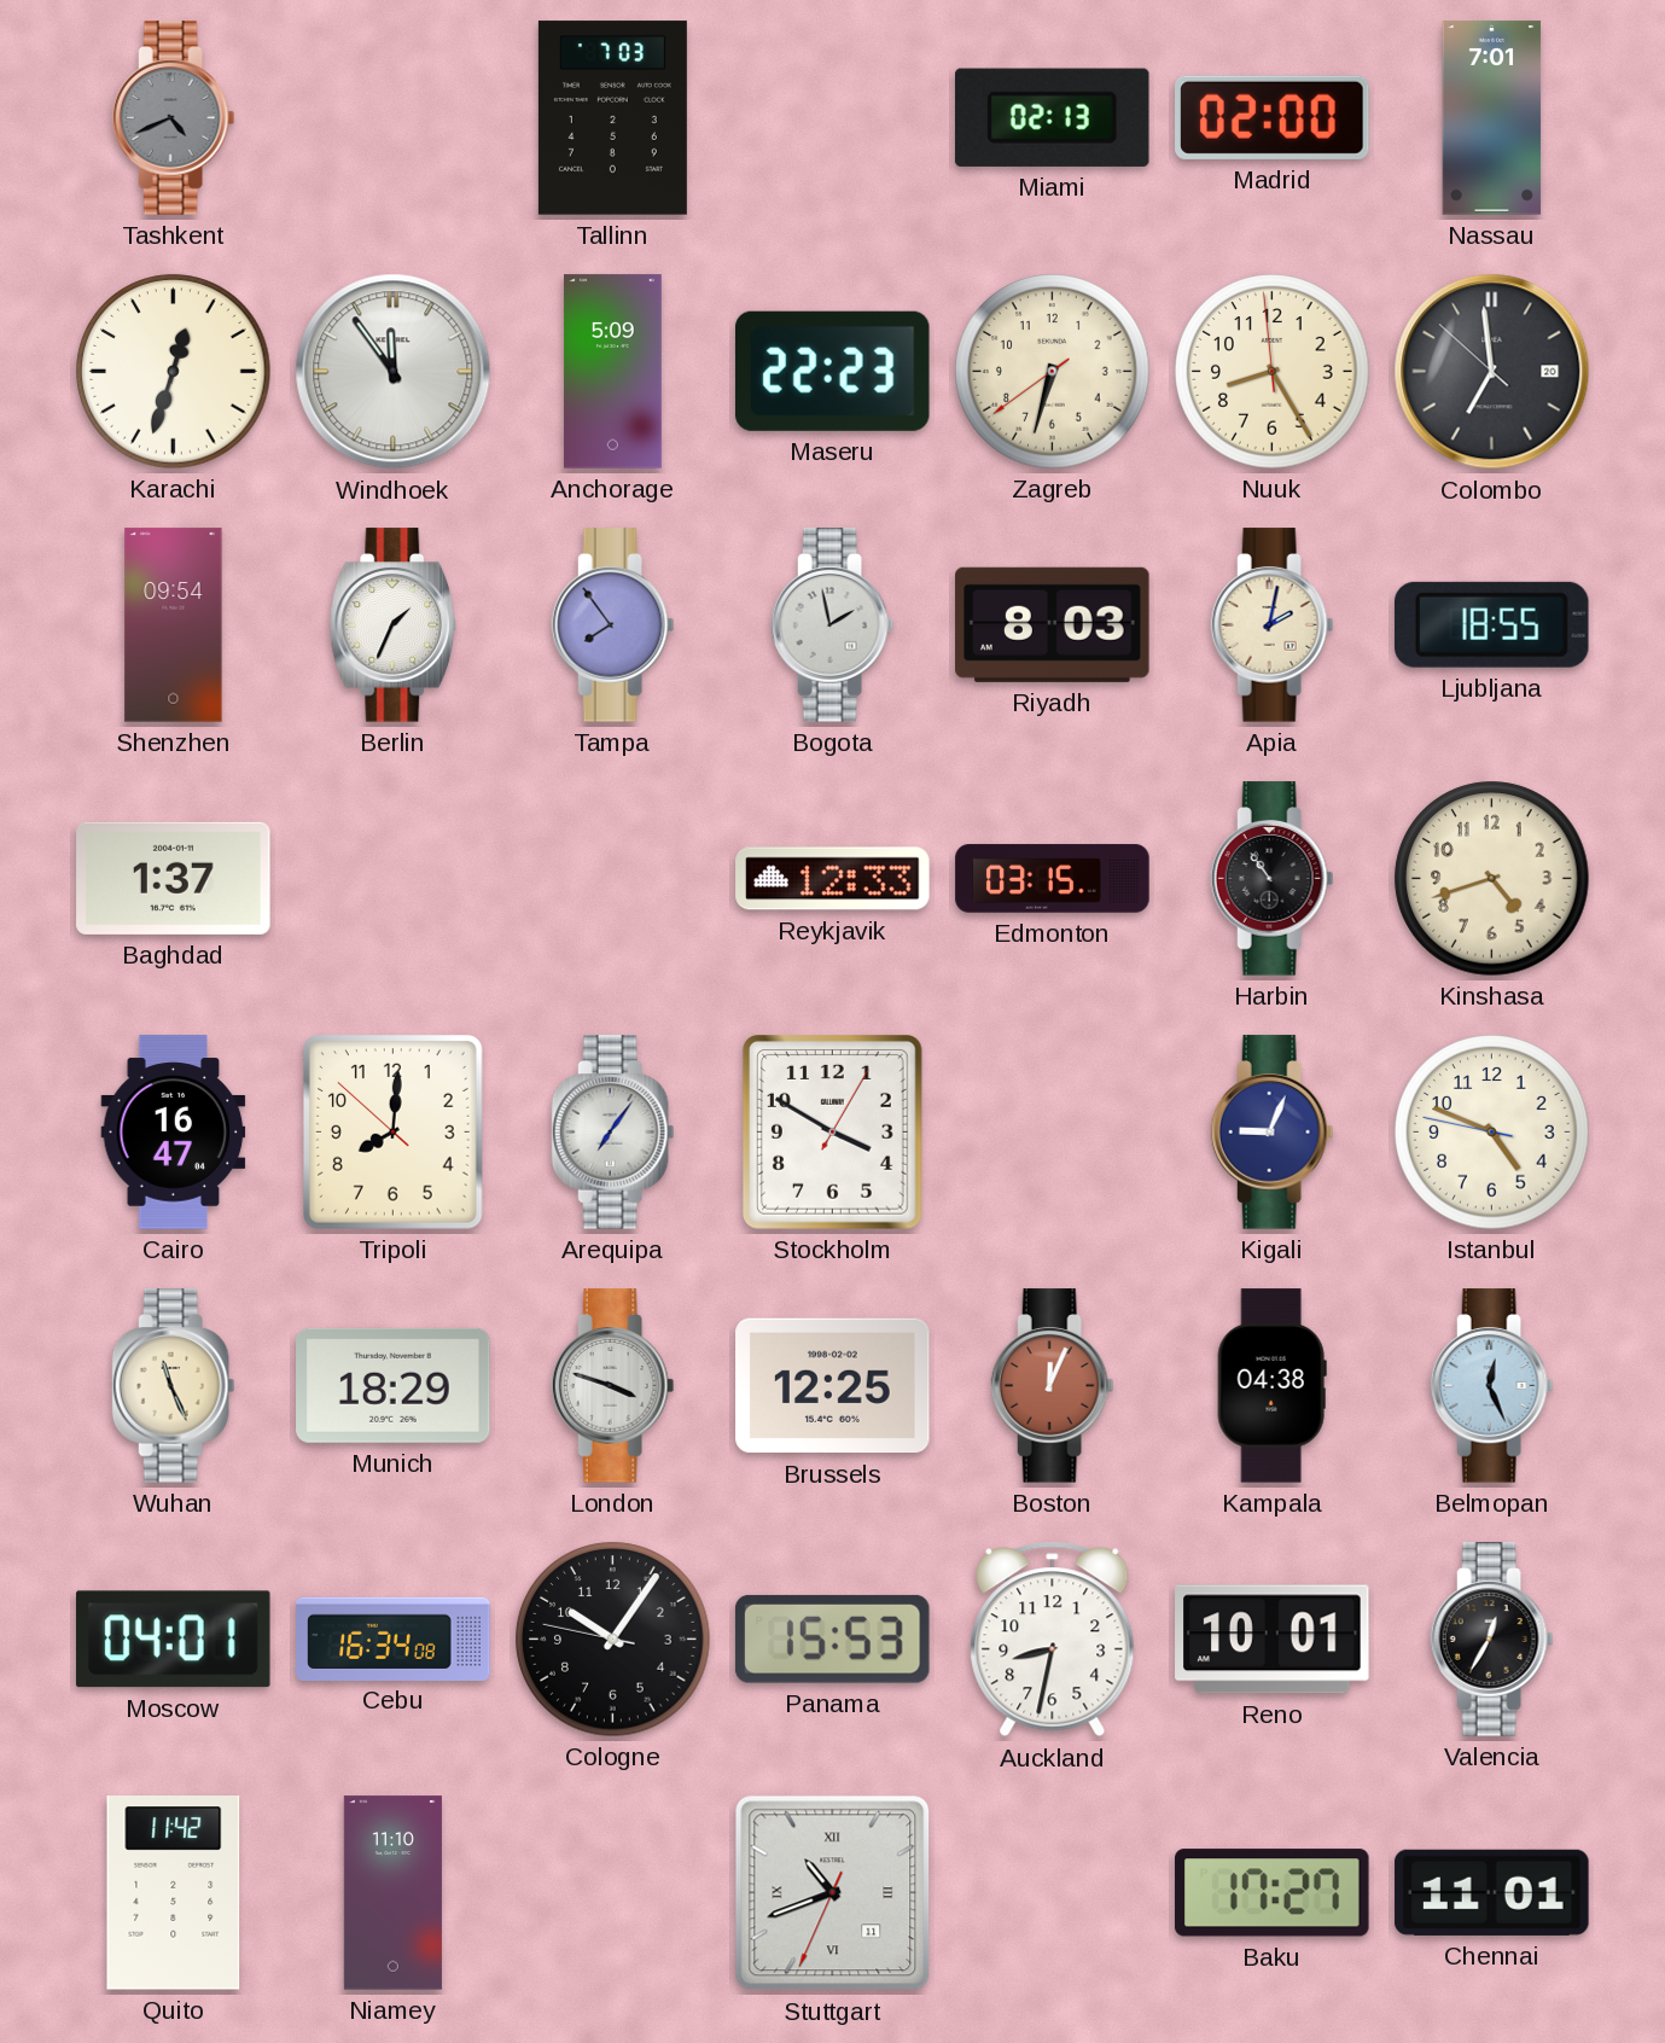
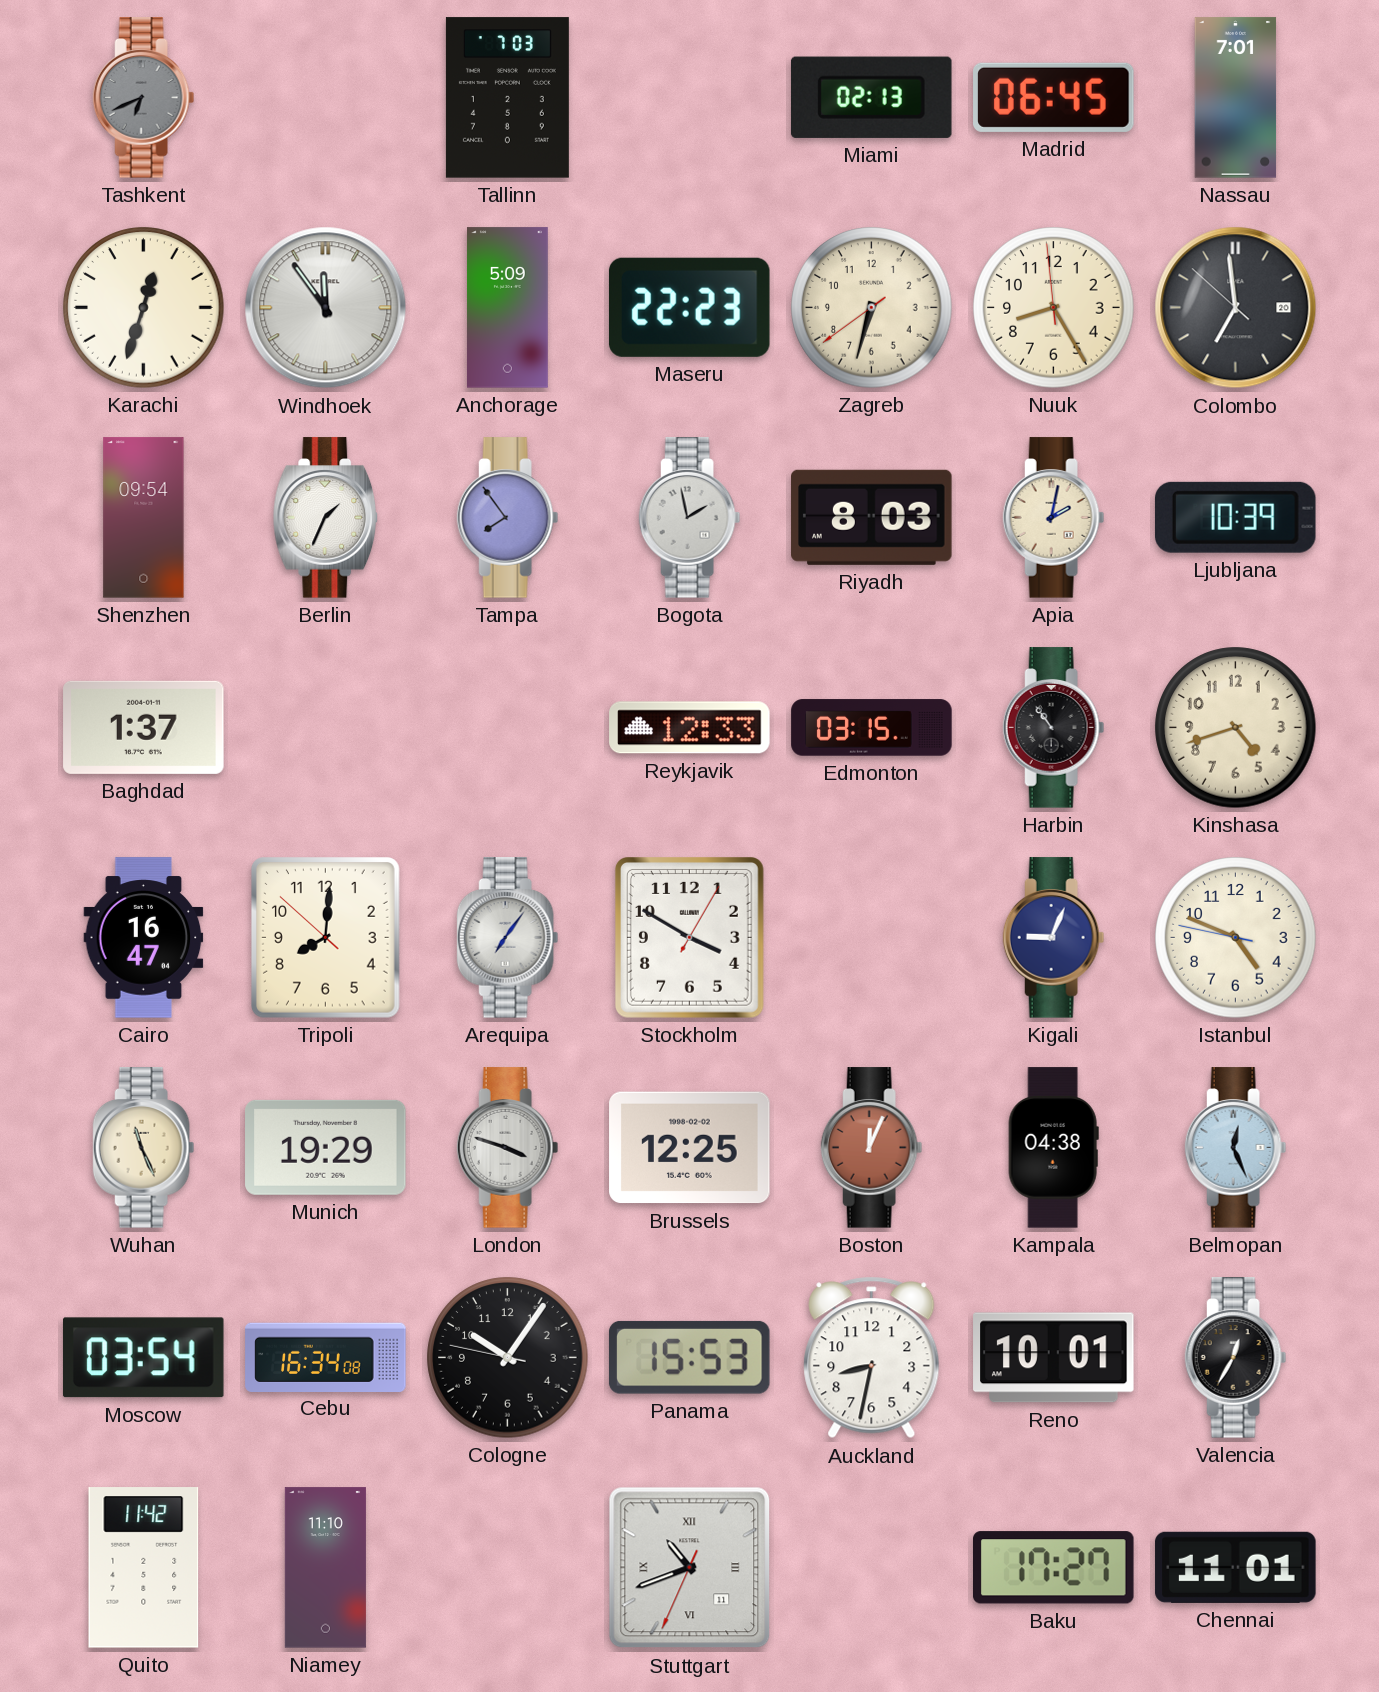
Tashkent: 4:41 -> 6:41 (144, 98)
Madrid: 02:00 -> 06:45 (1054, 97)
Ljubljana: 18:55 -> 10:39 (1235, 517)
Munich: 18:29 -> 19:29 (326, 1147)
Moscow: 04:01 -> 03:54 (143, 1358)
